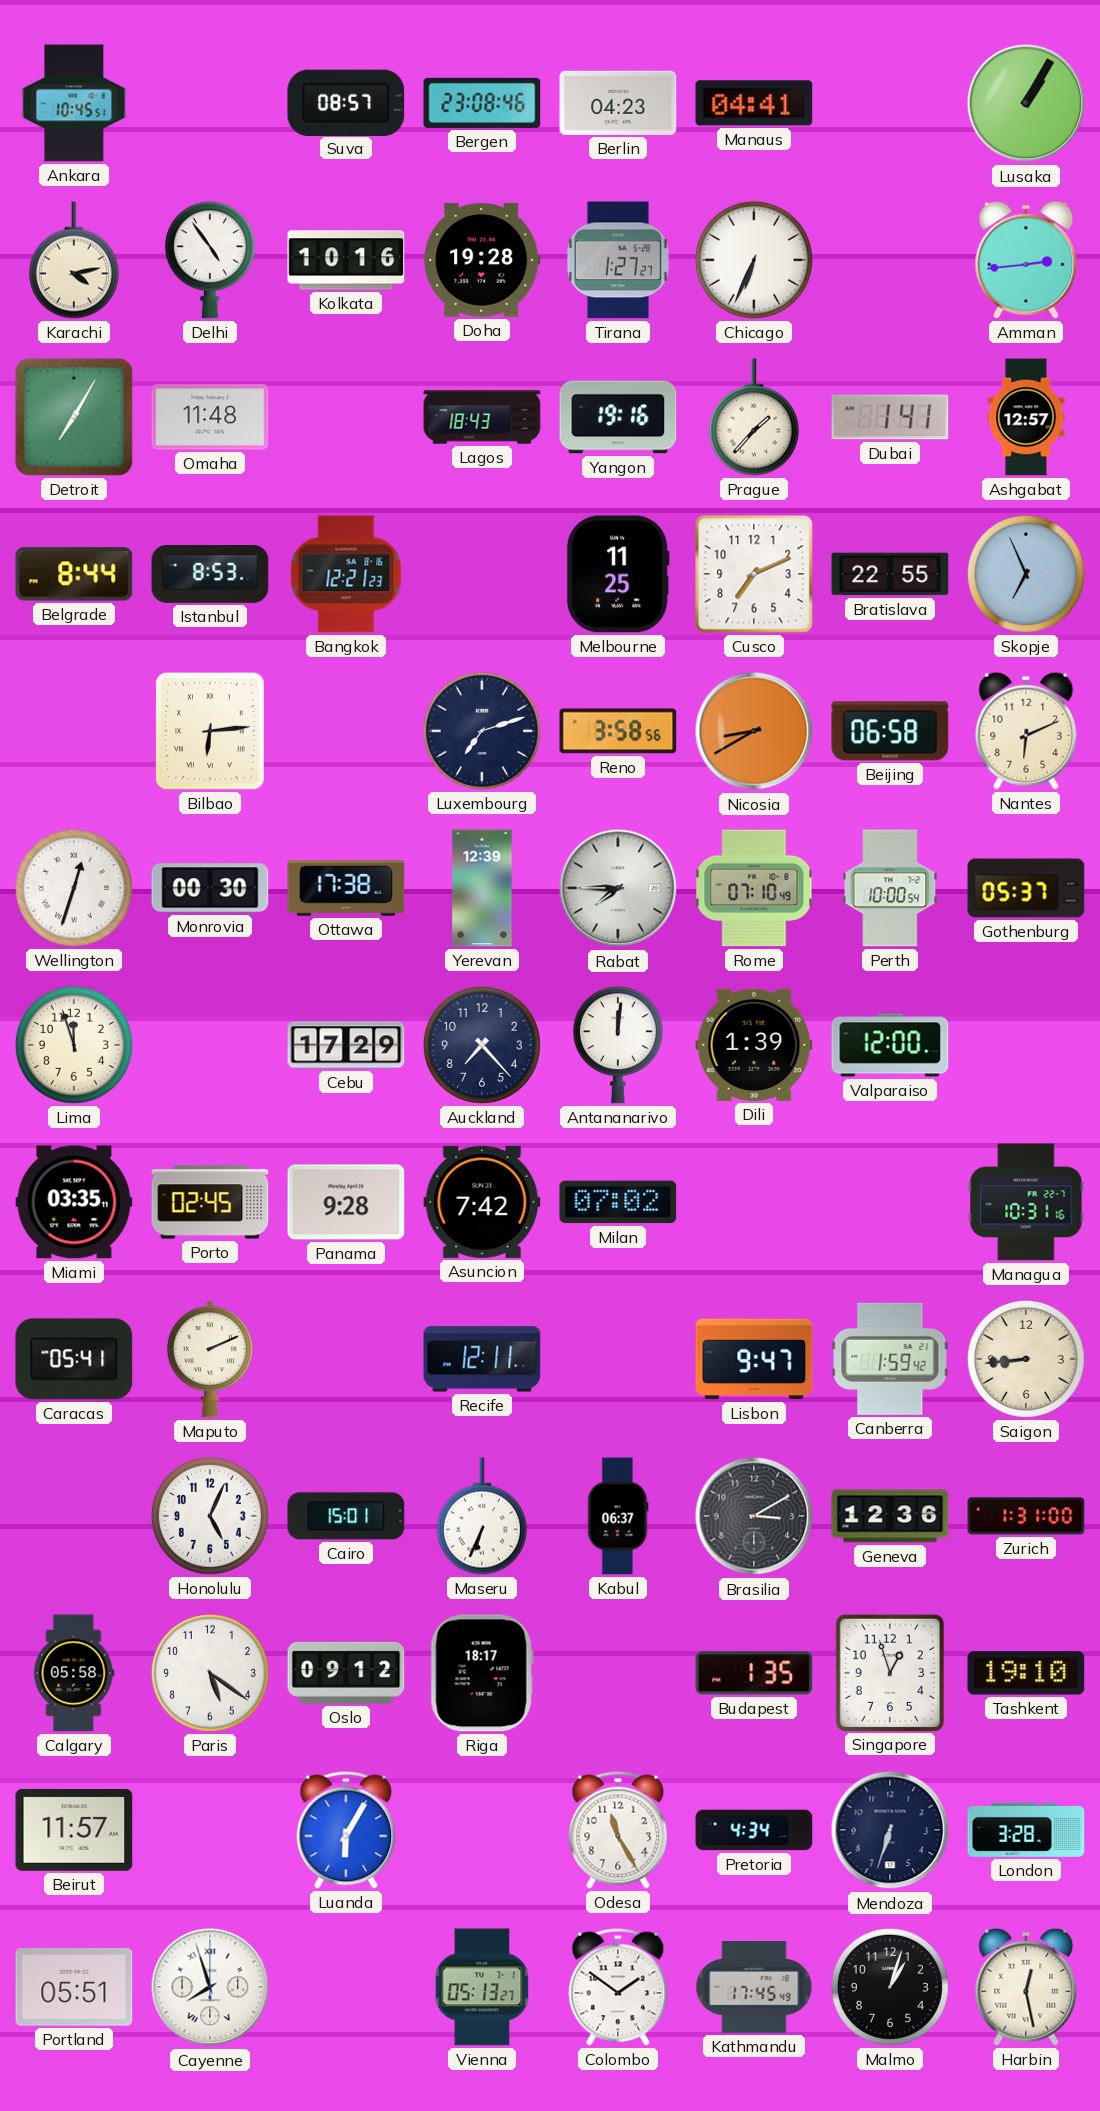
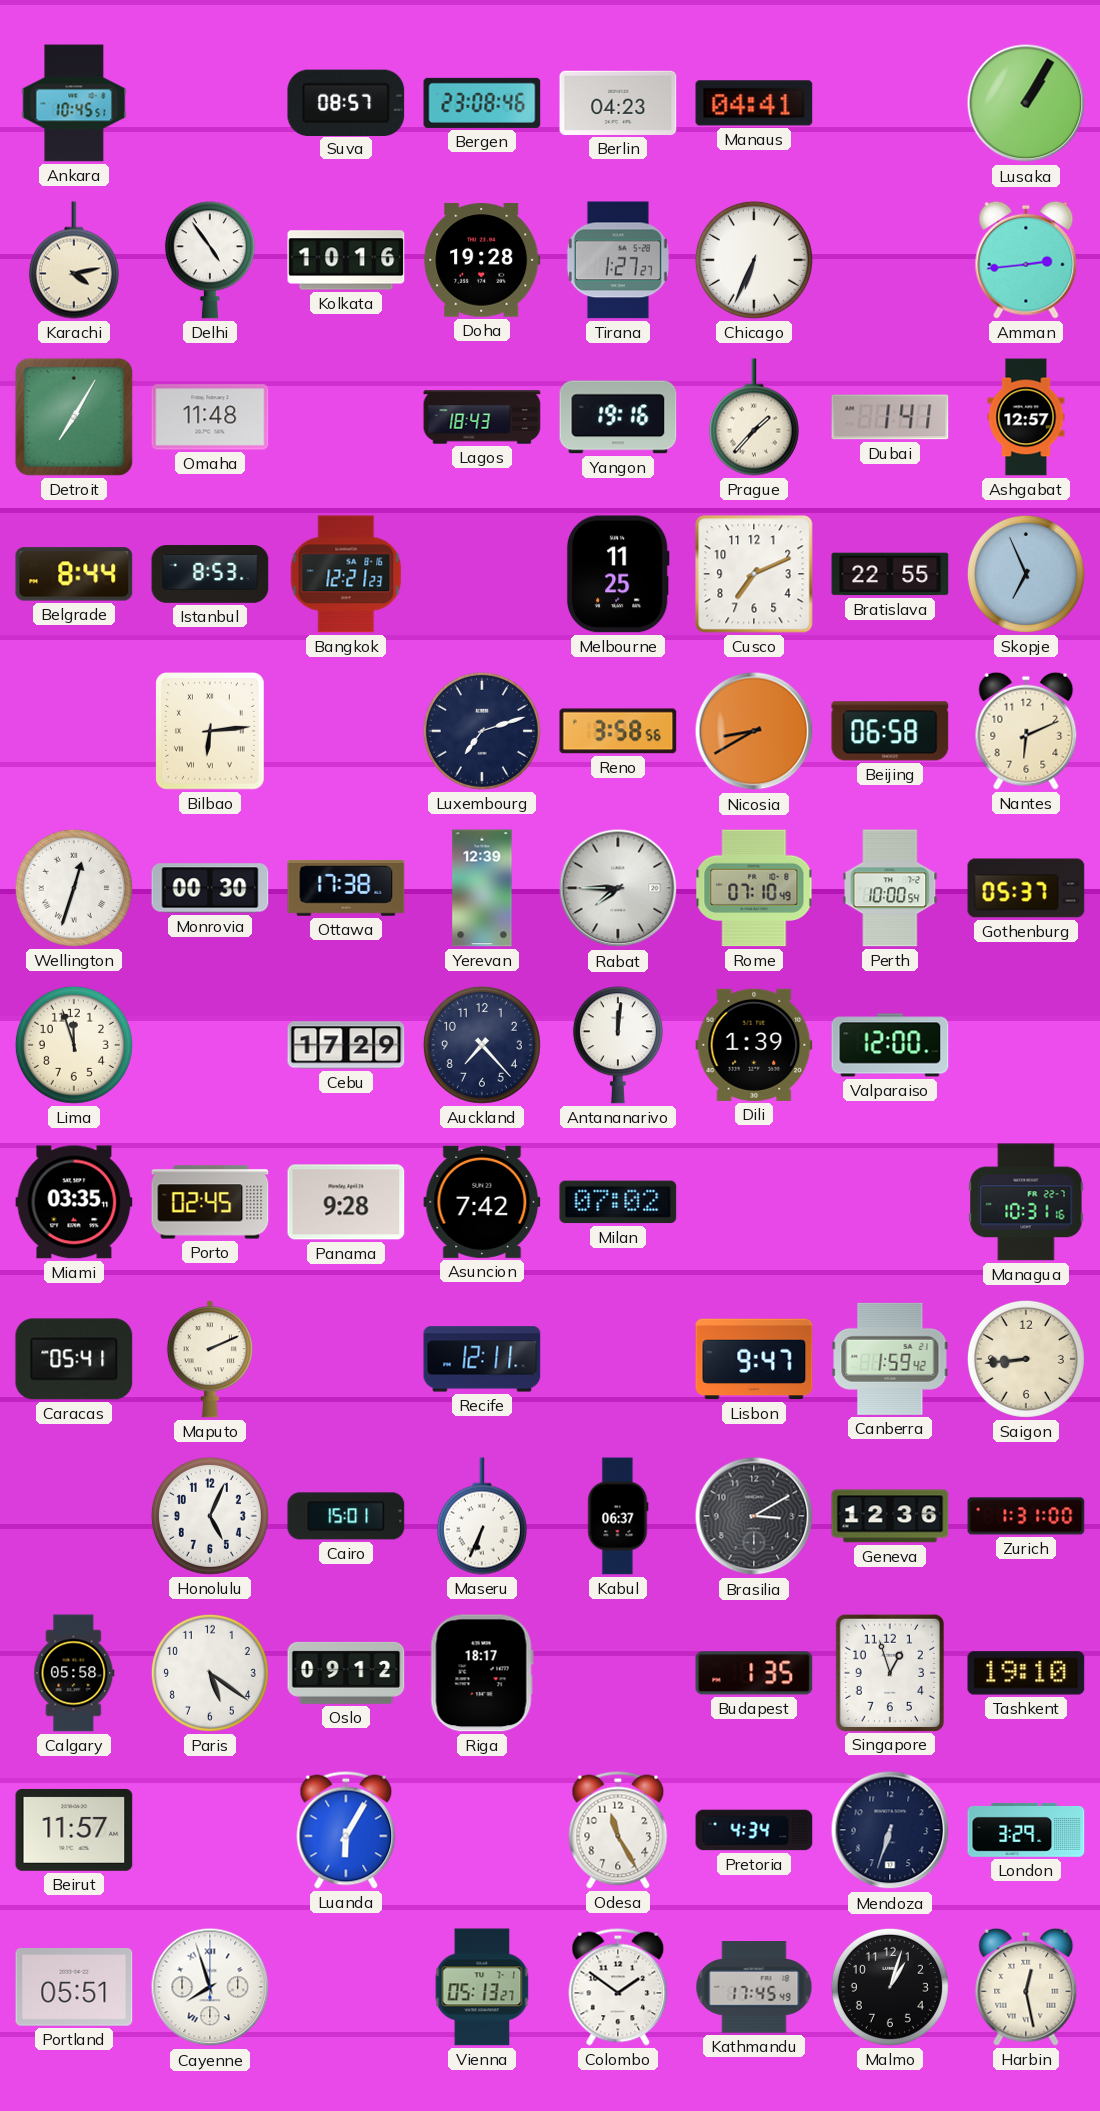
London: 3:28 -> 3:29 (1026, 1830)
